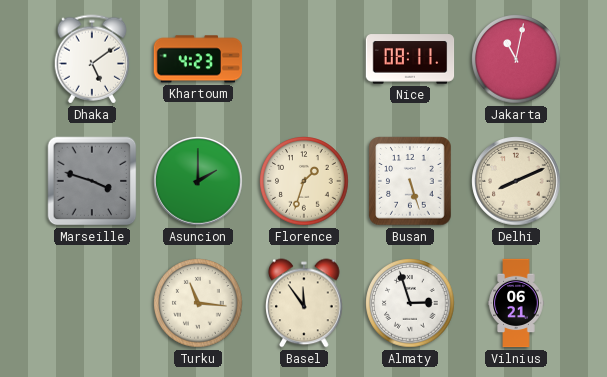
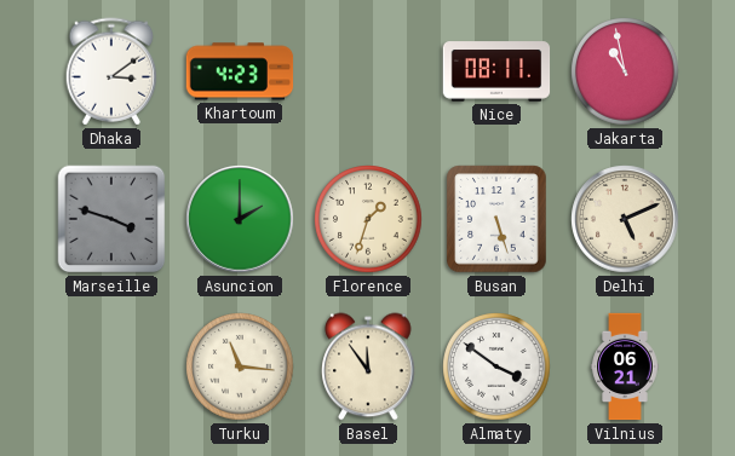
Dhaka: 5:09 -> 3:09 (111, 71)
Jakarta: 11:02 -> 10:58 (625, 71)
Delhi: 8:11 -> 5:11 (625, 219)
Almaty: 2:57 -> 3:51 (496, 366)
